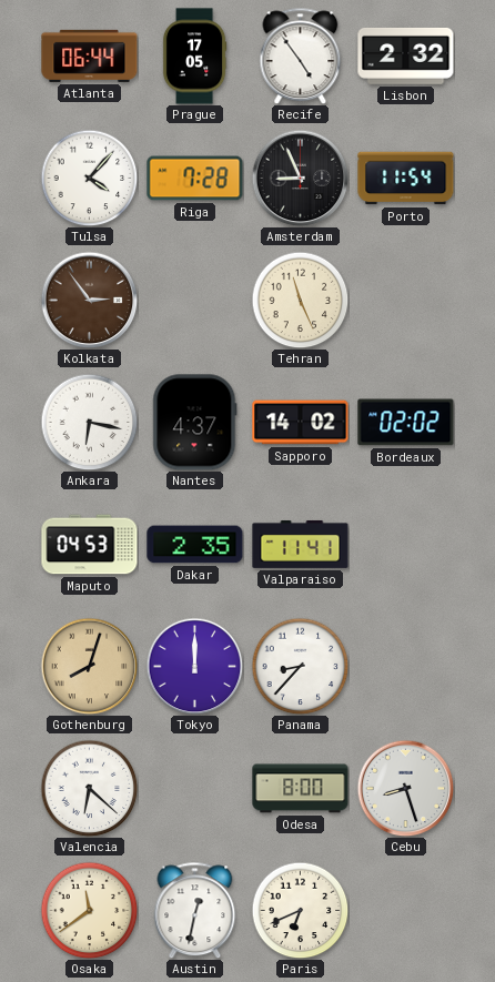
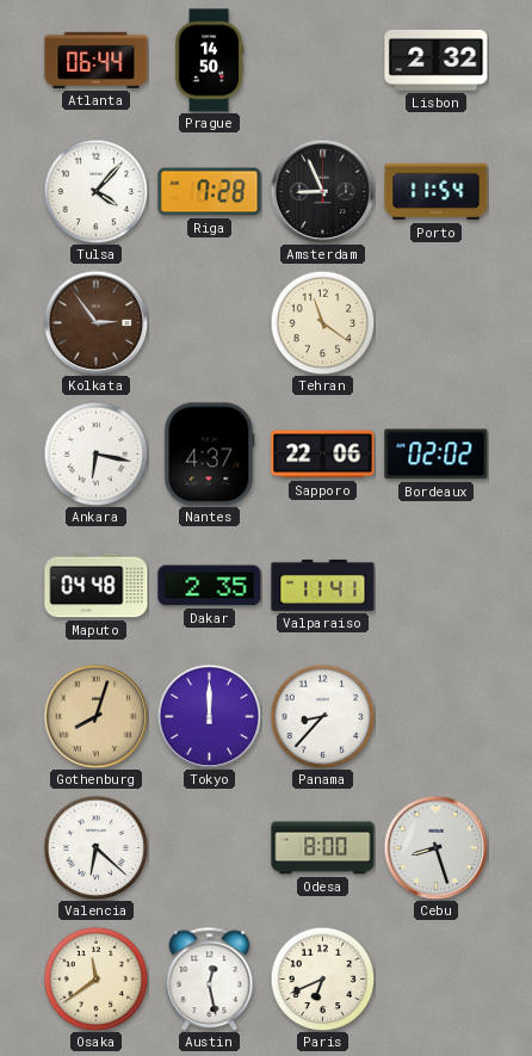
Prague: 17:05 -> 14:50 (209, 61)
Recife: 4:54 -> none (301, 55)
Tehran: 11:26 -> 11:21 (322, 322)
Sapporo: 14:02 -> 22:06 (323, 455)
Maputo: 04:53 -> 04:48 (97, 586)
Austin: 12:32 -> 12:28 (210, 978)
